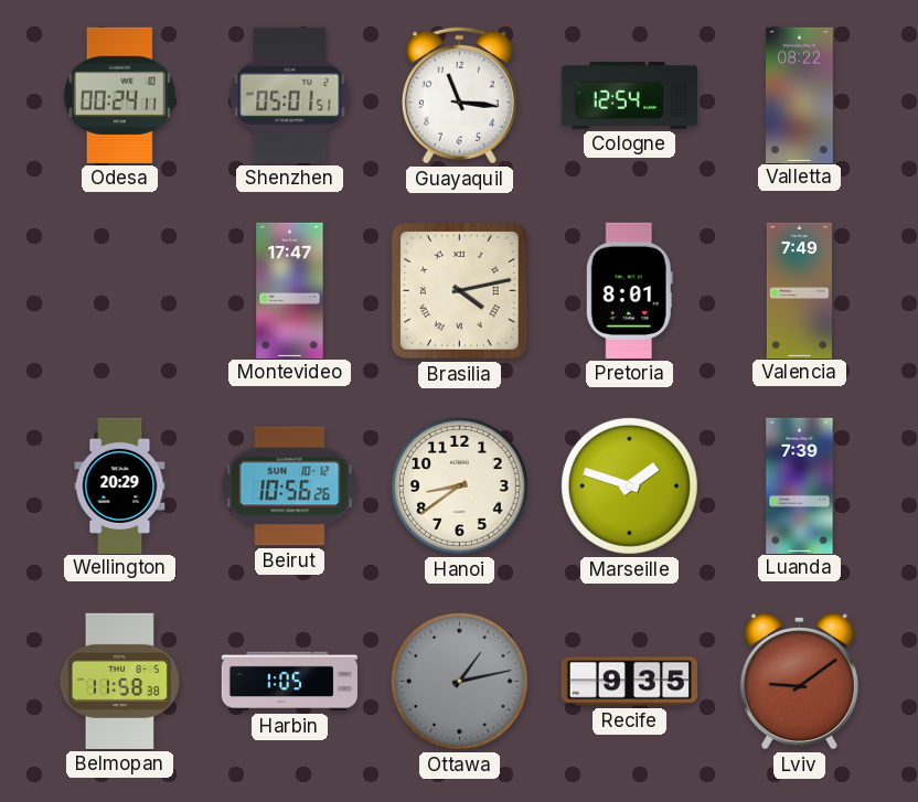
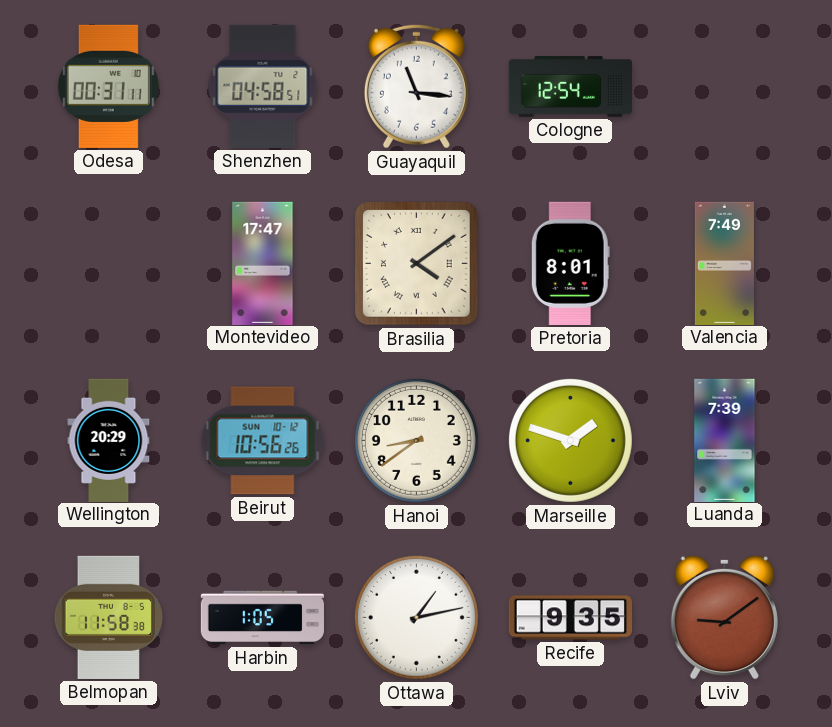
Odesa: 00:24 -> 00:31 (108, 86)
Shenzhen: 05:01 -> 04:58 (263, 86)
Valletta: 08:22 -> none (799, 95)
Brasilia: 4:13 -> 4:09 (417, 264)
Ottawa dial: grey -> white (416, 617)
